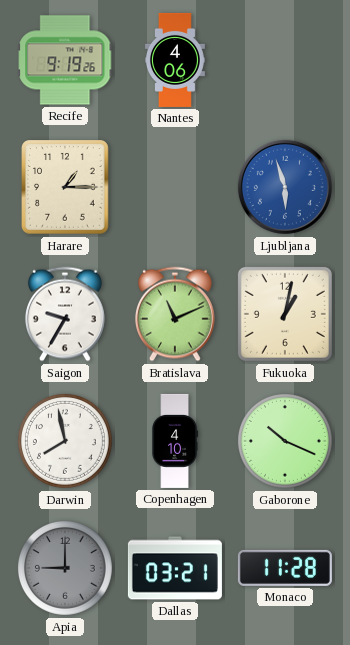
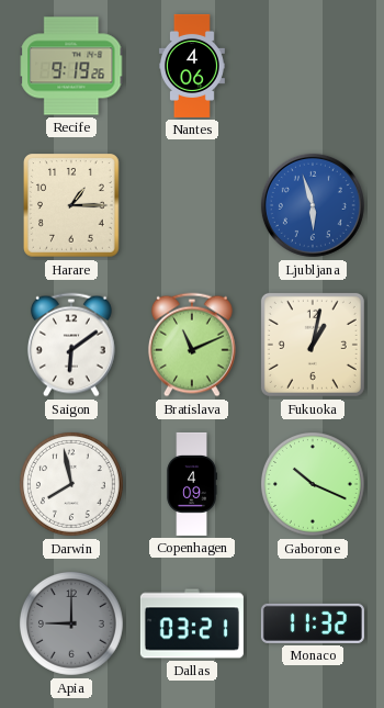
Saigon: 9:35 -> 6:09 (71, 345)
Copenhagen: 4:10 -> 4:09 (191, 484)
Monaco: 11:28 -> 11:32 (313, 623)
